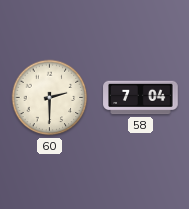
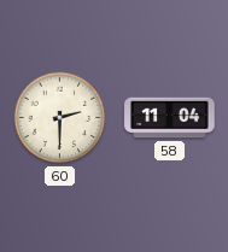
58: 7:04 -> 11:04 (170, 118)
